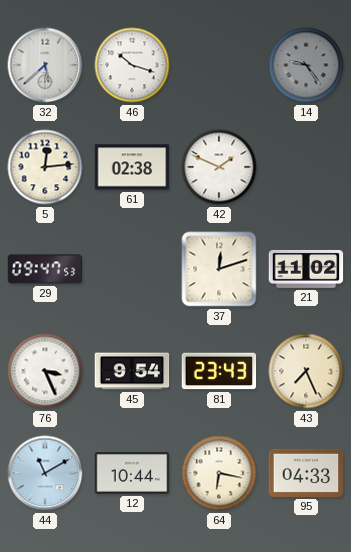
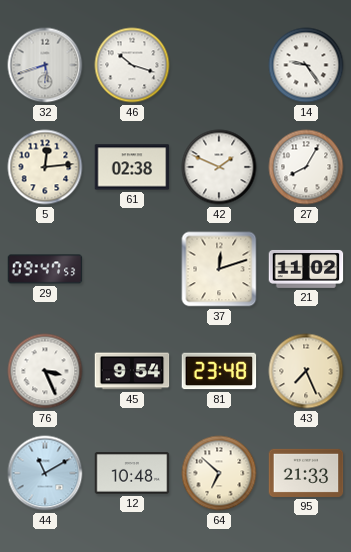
32: 5:38 -> 5:42 (45, 65)
14 dial: grey -> white (306, 65)
27: none -> 8:05 (306, 167)
81: 23:43 -> 23:48 (219, 371)
12: 10:44 -> 10:48 (132, 473)
64: 6:17 -> 6:52 (219, 473)
95: 04:33 -> 21:33 (306, 473)
